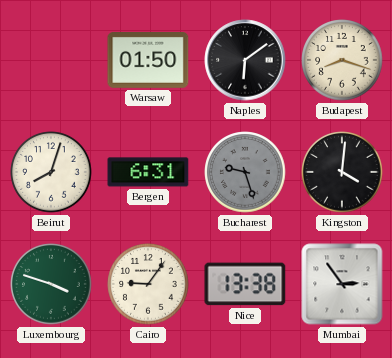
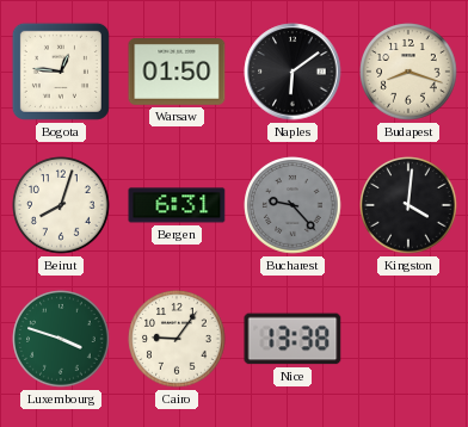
Bogota: none -> 12:46 (61, 72)
Bucharest: 9:27 -> 9:23 (292, 205)
Mumbai: 2:54 -> none (342, 284)
